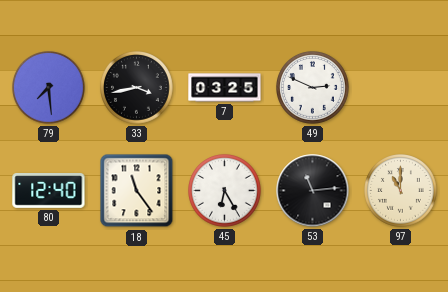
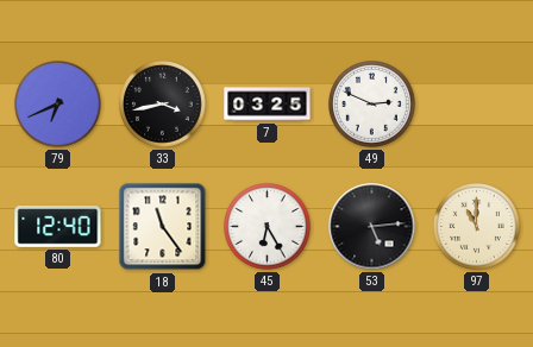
79: 7:29 -> 6:41 (58, 105)
53: 11:14 -> 5:14 (372, 227)
